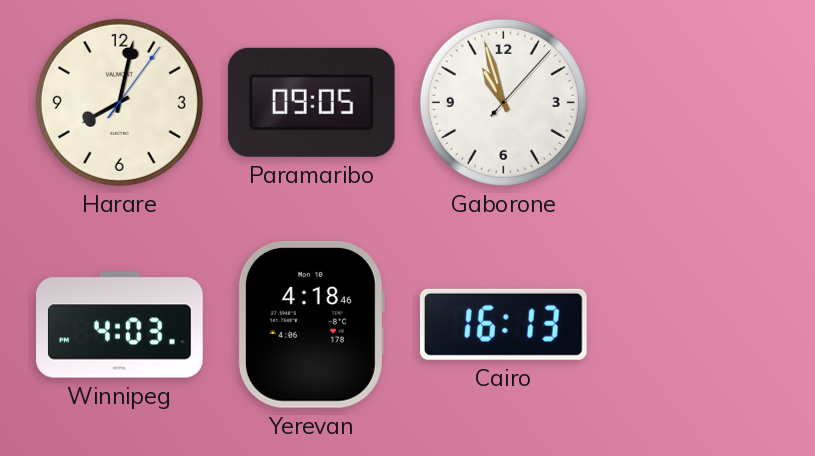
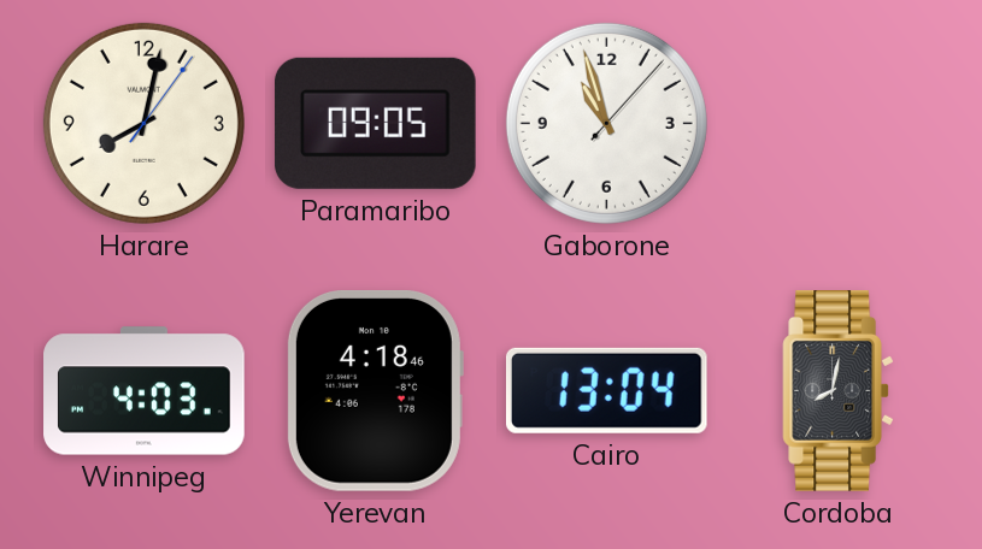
Cairo: 16:13 -> 13:04 (606, 390)
Cordoba: none -> 8:02 (837, 391)
